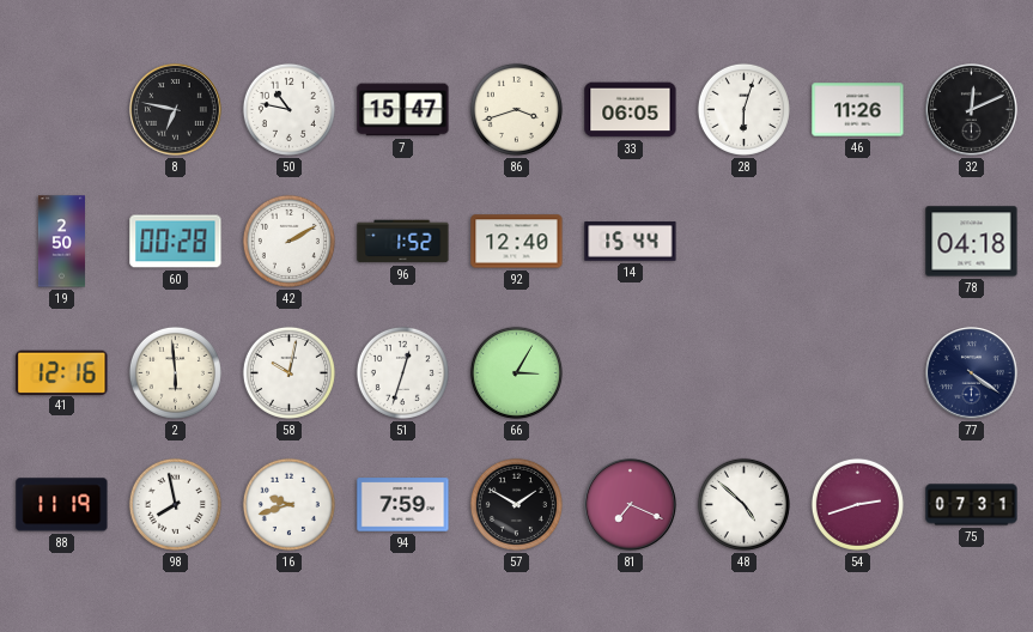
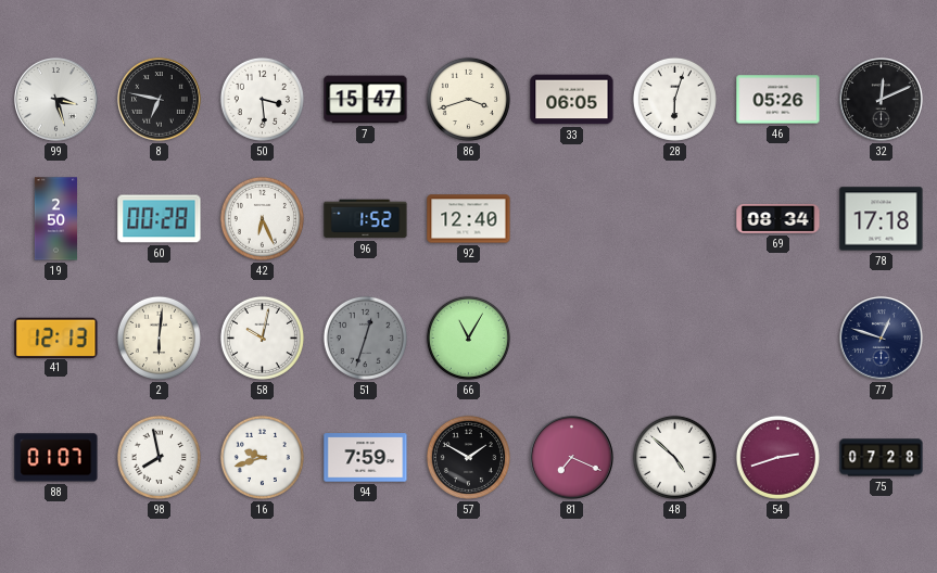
99: none -> 3:27 (56, 100)
50: 10:47 -> 3:29 (262, 99)
46: 11:26 -> 05:26 (778, 100)
42: 2:10 -> 6:26 (262, 218)
14: 15:44 -> none (631, 242)
69: none -> 08:34 (778, 218)
78: 04:18 -> 17:18 (882, 219)
41: 12:16 -> 12:13 (56, 338)
2: 5:59 -> 6:01 (159, 338)
51 dial: white -> grey (365, 338)
66: 3:05 -> 11:05 (468, 338)
77: 4:21 -> 12:48 (882, 339)
88: 11:19 -> 01:07 (56, 458)
75: 07:31 -> 07:28 (882, 458)
